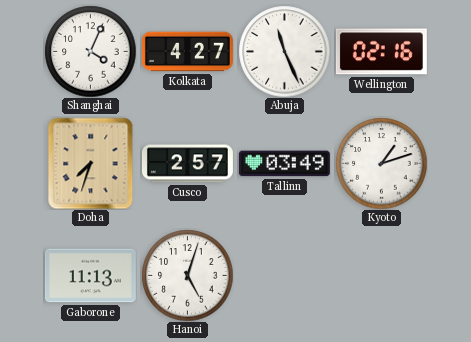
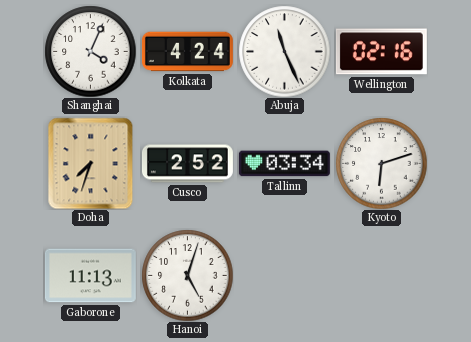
Kolkata: 4:27 -> 4:24 (187, 52)
Cusco: 2:57 -> 2:52 (187, 164)
Tallinn: 03:49 -> 03:34 (284, 164)
Kyoto: 1:12 -> 6:12 (381, 163)
